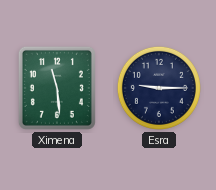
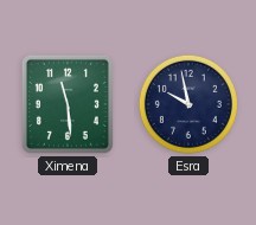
Esra: 9:15 -> 9:58 (188, 104)
